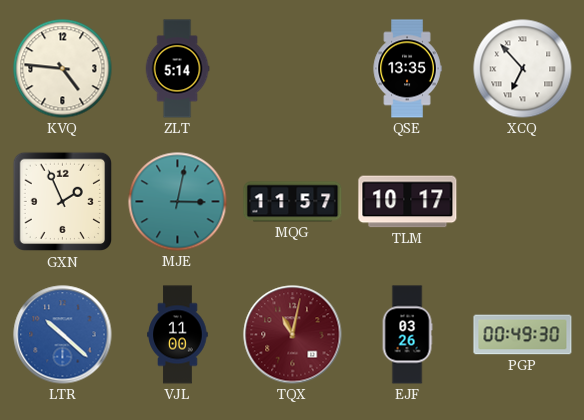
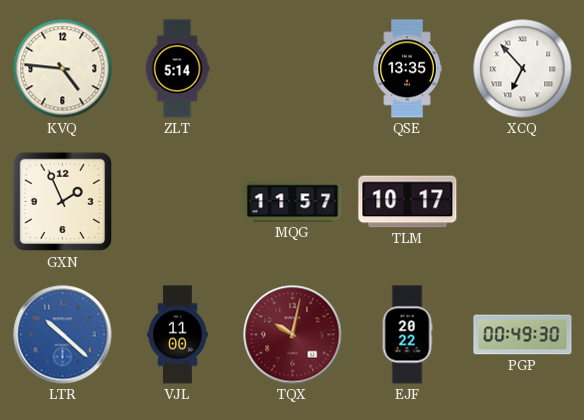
MJE: 3:02 -> none (178, 202)
TQX: 11:02 -> 10:02 (293, 335)
EJF: 03:26 -> 20:22 (407, 335)
